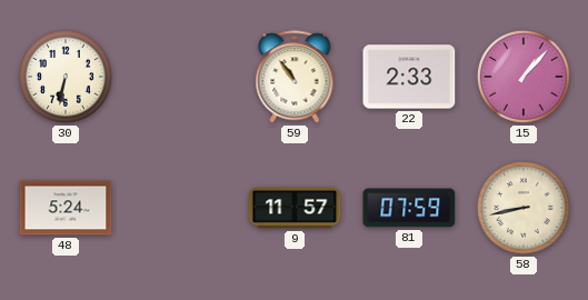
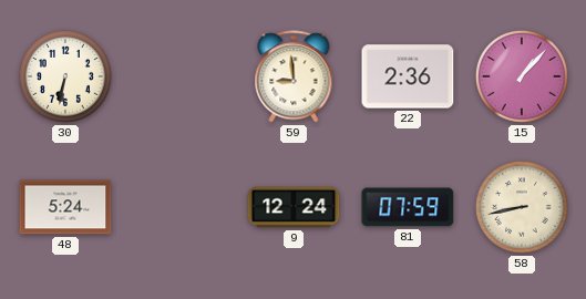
59: 10:54 -> 8:59 (294, 76)
22: 2:33 -> 2:36 (408, 76)
9: 11:57 -> 12:24 (294, 207)
